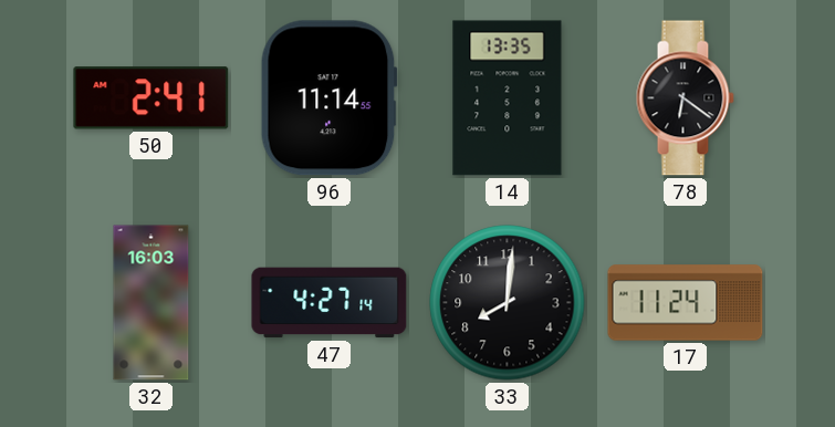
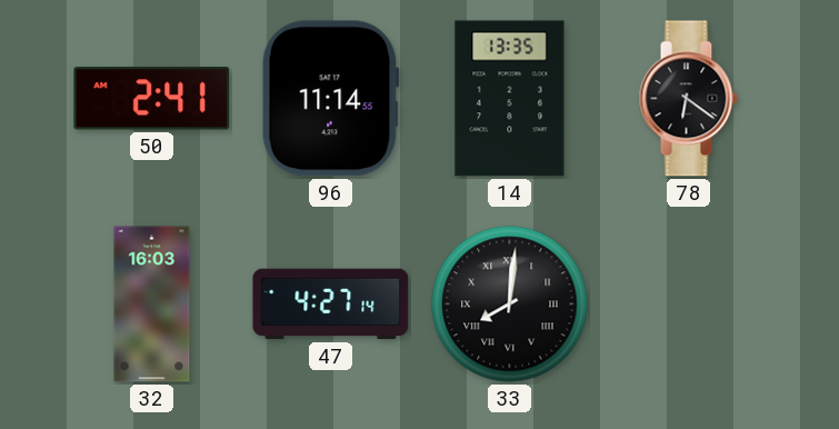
33 numerals: Arabic -> Roman (510, 305)
17: 11:24 -> none (686, 303)
